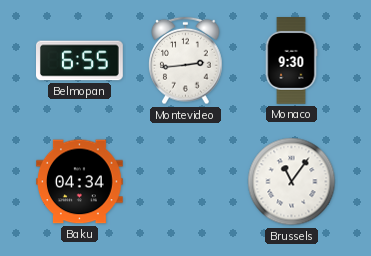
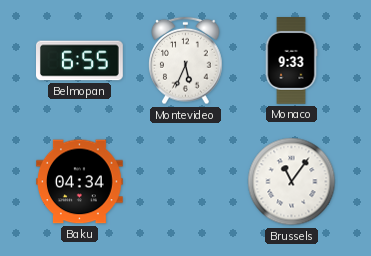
Montevideo: 2:44 -> 5:34 (186, 61)
Monaco: 9:30 -> 9:33 (291, 61)
